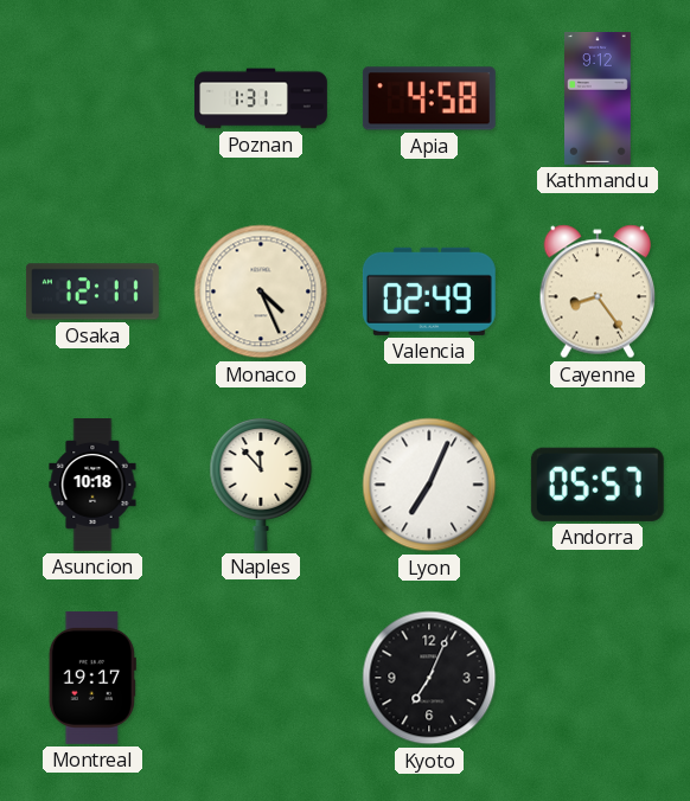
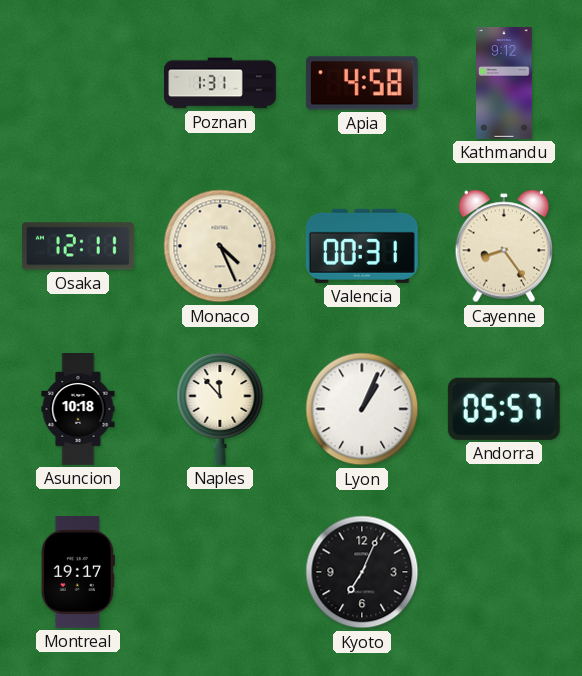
Valencia: 02:49 -> 00:31 (362, 246)
Lyon: 7:04 -> 1:04 (362, 409)
